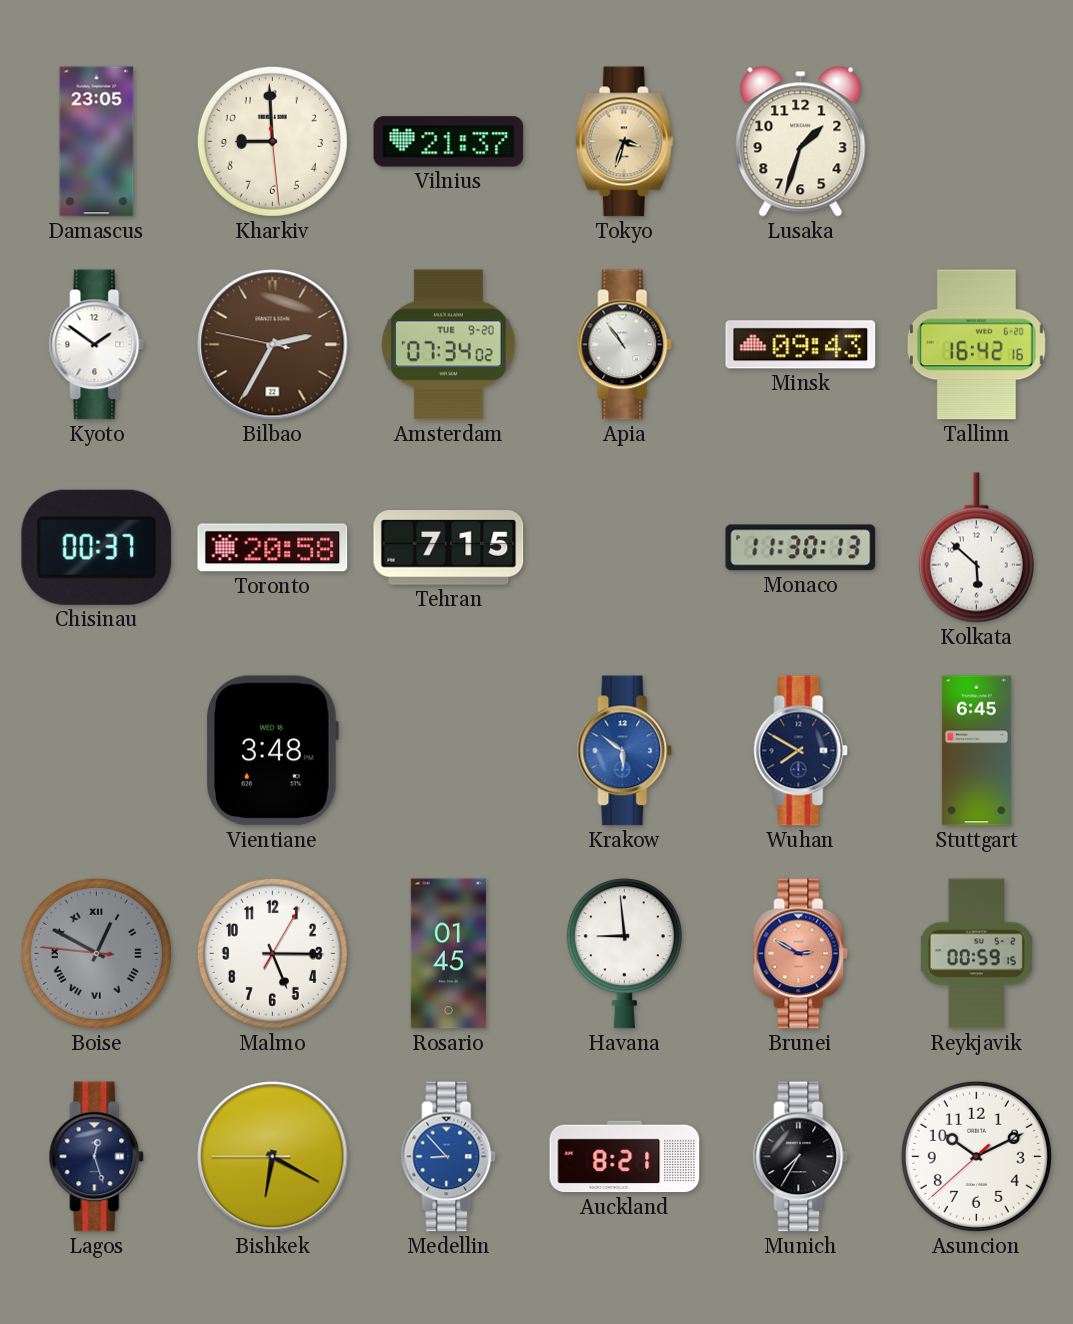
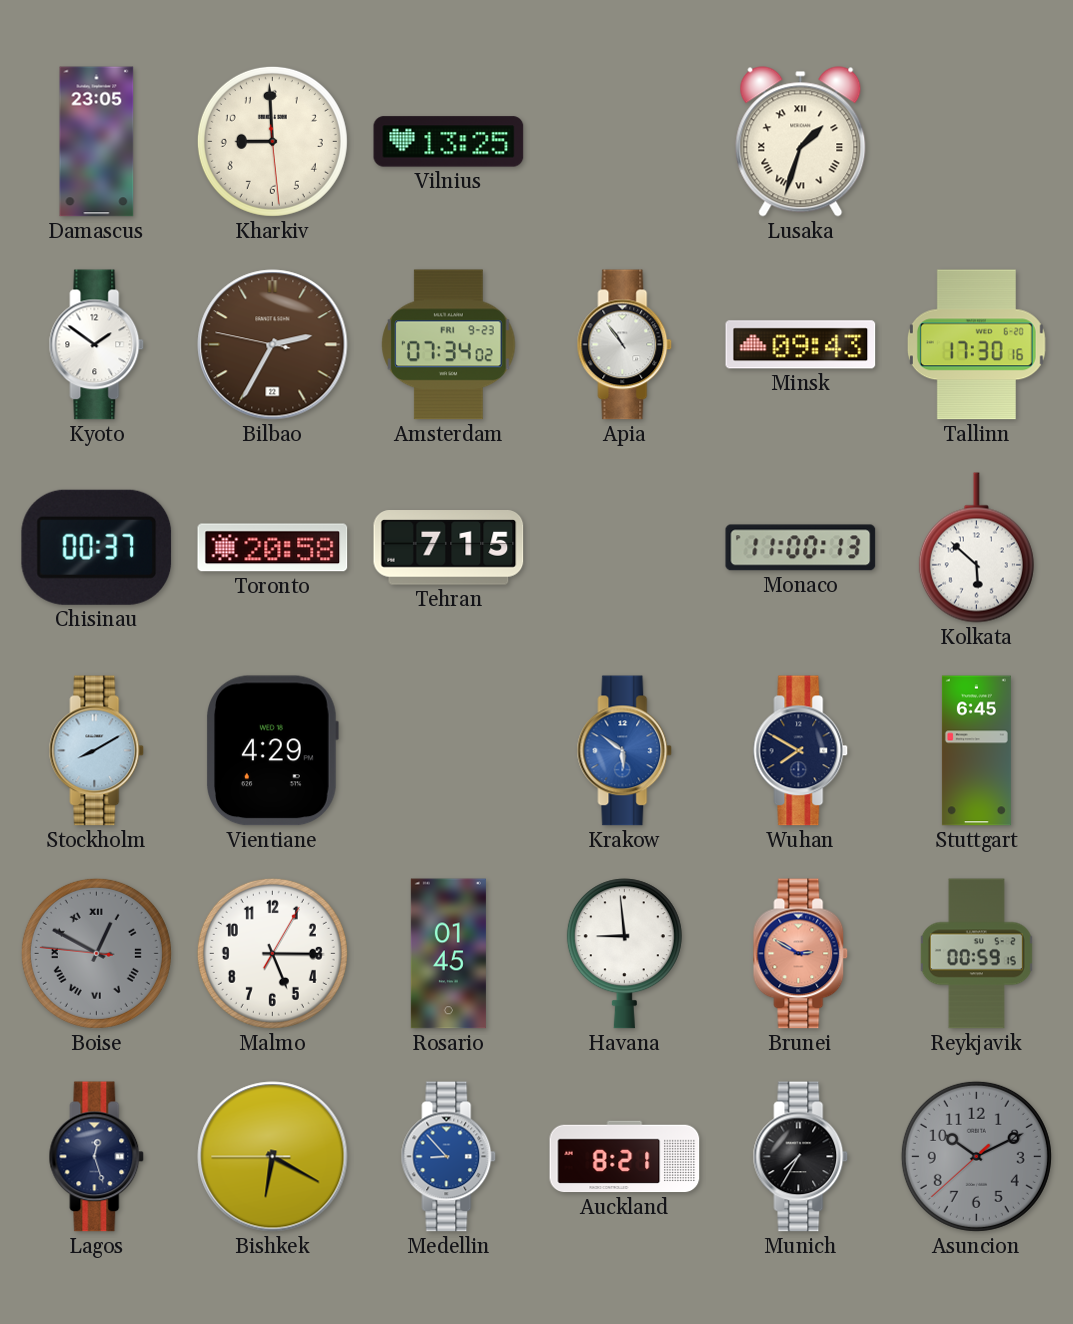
Vilnius: 21:37 -> 13:25 (449, 142)
Tokyo: 3:33 -> none (624, 142)
Lusaka numerals: Arabic -> Roman (801, 142)
Amsterdam date: TUE 9-20 -> FRI 9-23 (449, 345)
Tallinn: 16:42 -> 17:30 (976, 345)
Monaco: 11:30 -> 11:00 (801, 548)
Stockholm: none -> 8:10 (97, 751)
Vientiane: 3:48 -> 4:29 (272, 751)
Asuncion dial: white -> grey (976, 1156)
